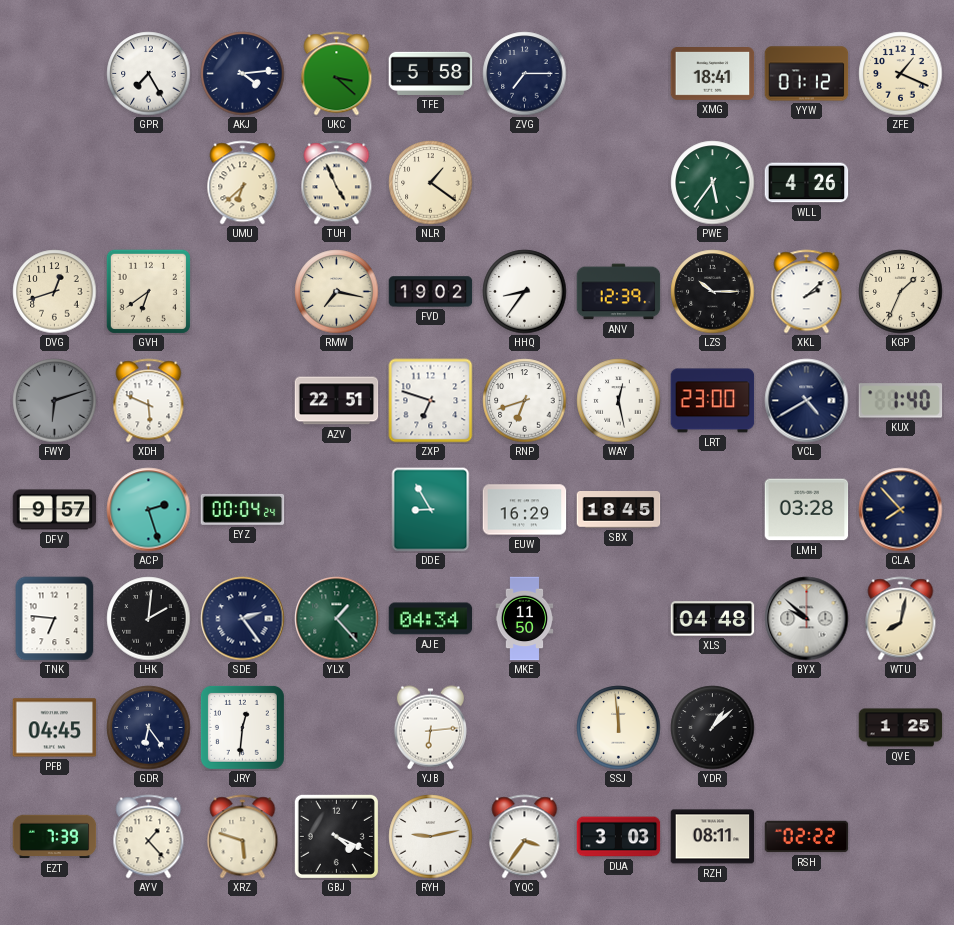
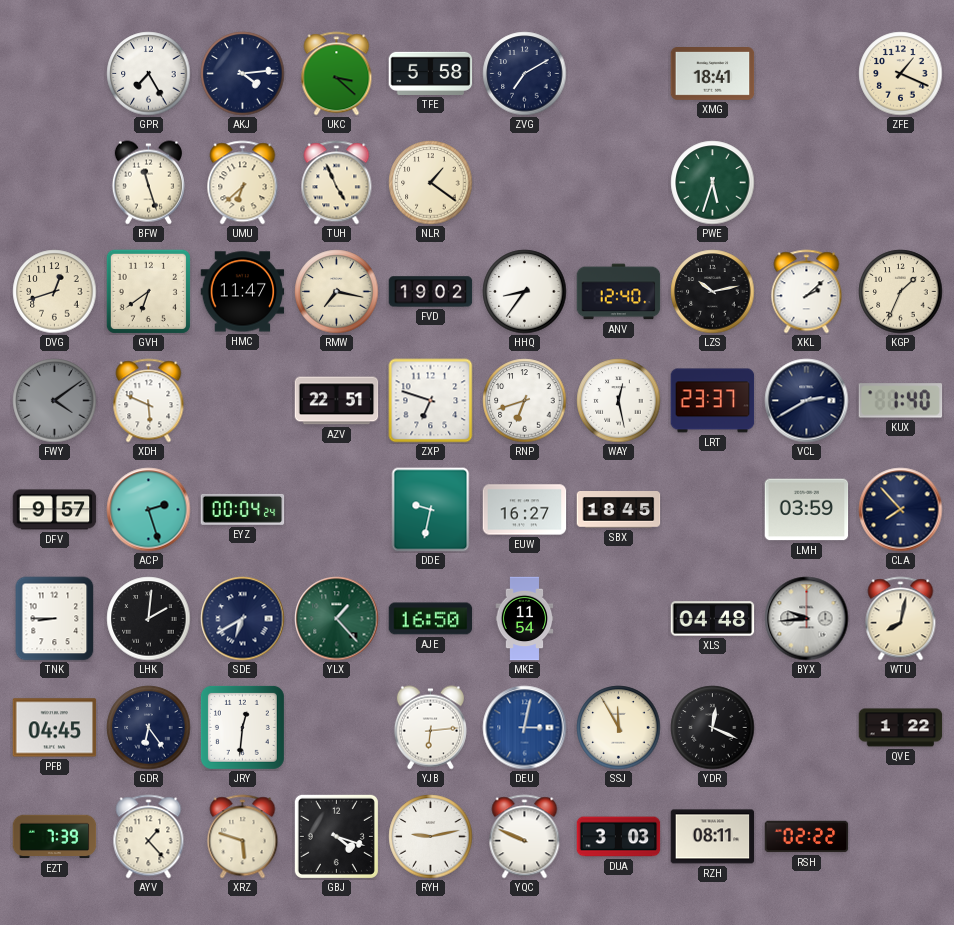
ZVG: 7:15 -> 7:10 (525, 74)
YYW: 01:12 -> none (807, 74)
BFW: none -> 11:27 (148, 183)
PWE: 5:36 -> 5:33 (713, 183)
WLL: 4:26 -> none (807, 183)
HMC: none -> 11:47 (243, 292)
ANV: 12:39 -> 12:40 (619, 292)
LZS: 10:15 -> 10:13 (713, 292)
FWY: 6:12 -> 4:09 (55, 401)
LRT: 23:00 -> 23:37 (713, 401)
VCL: 4:40 -> 2:40 (807, 401)
DDE: 8:55 -> 9:32 (431, 510)
EUW: 16:29 -> 16:27 (525, 510)
LMH: 03:28 -> 03:59 (807, 510)
TNK: 6:46 -> 8:45 (55, 619)
SDE: 2:24 -> 6:40 (243, 619)
AJE: 04:34 -> 16:50 (431, 619)
MKE: 11:50 -> 11:54 (525, 619)
BYX: 9:52 -> 9:44 (807, 619)
DEU: none -> 3:02 (525, 728)
SSJ: 11:59 -> 11:55 (619, 728)
YDR: 1:08 -> 12:19 (713, 728)
QVE: 1:25 -> 1:22 (901, 728)
GBJ: 4:19 -> 4:18 (336, 836)
YQC: 3:36 -> 9:49 (525, 837)
